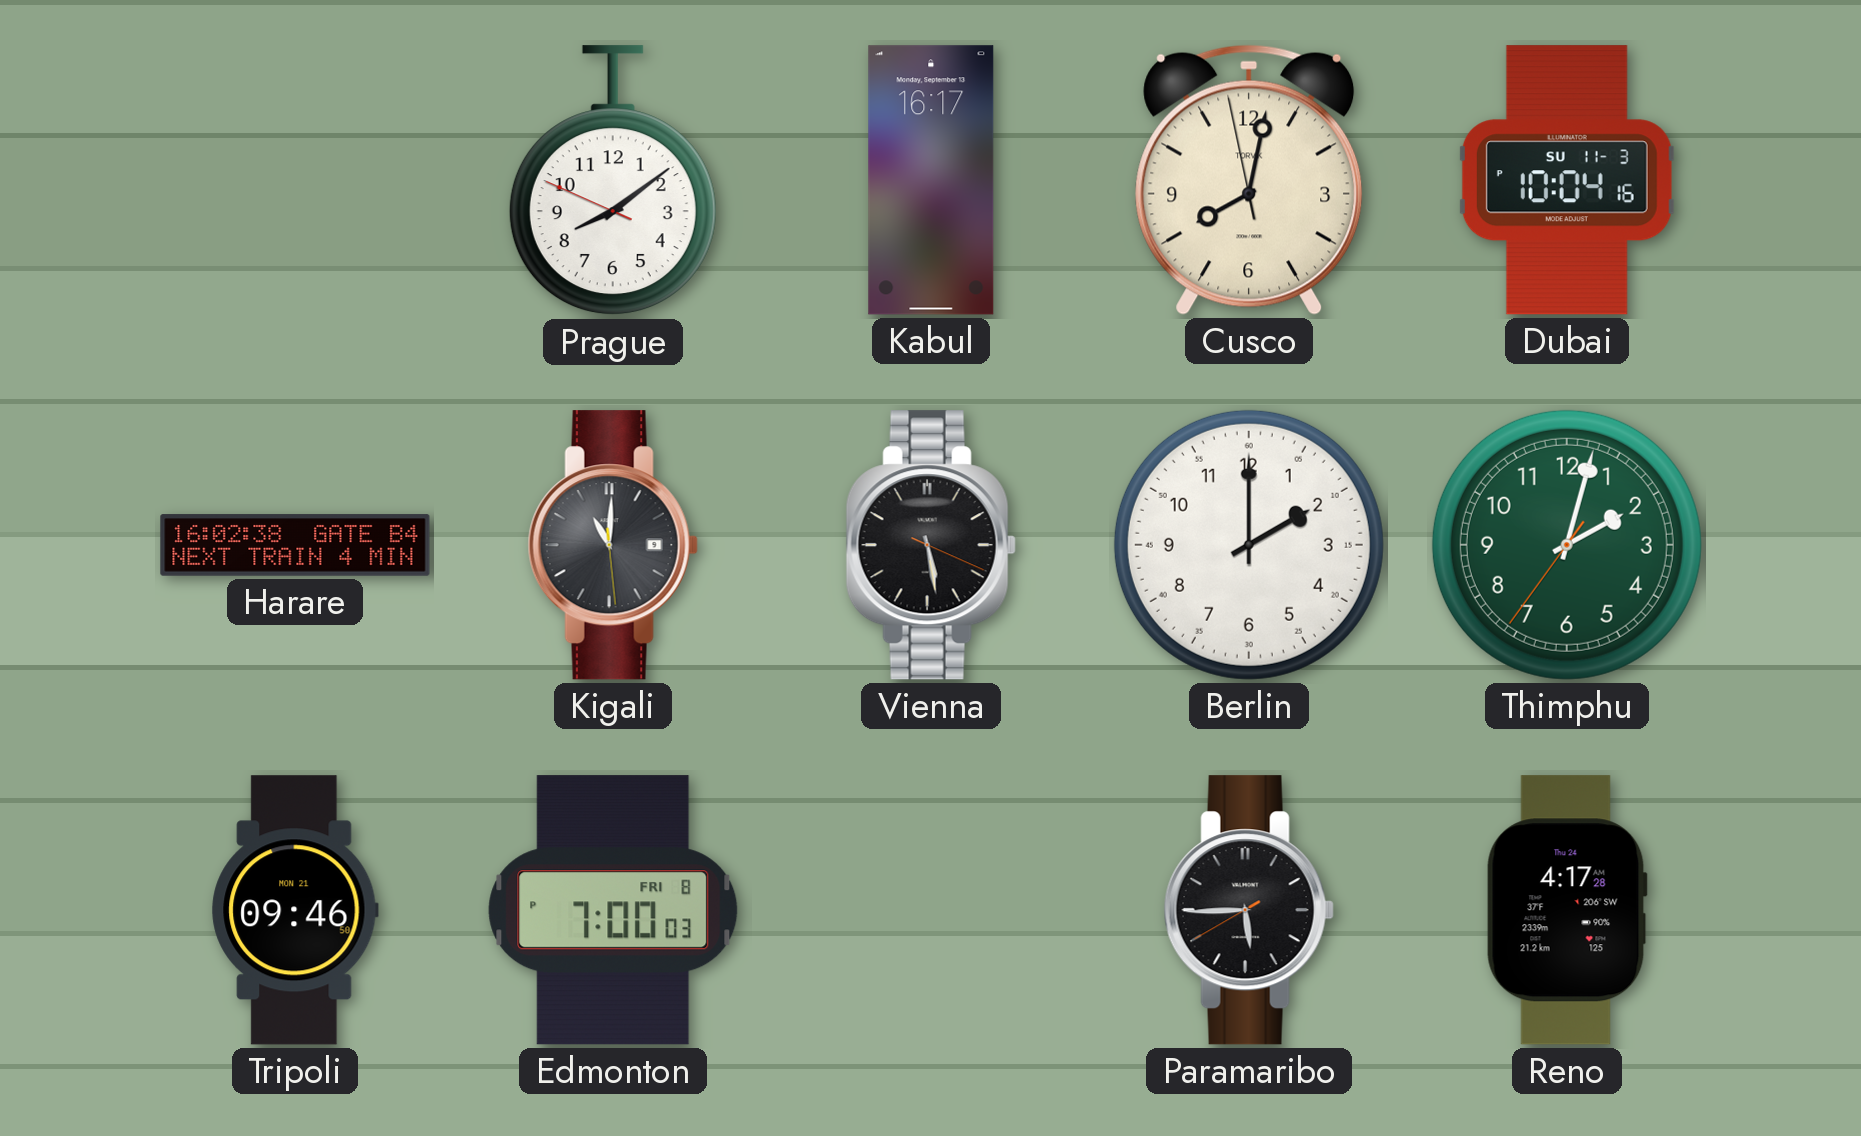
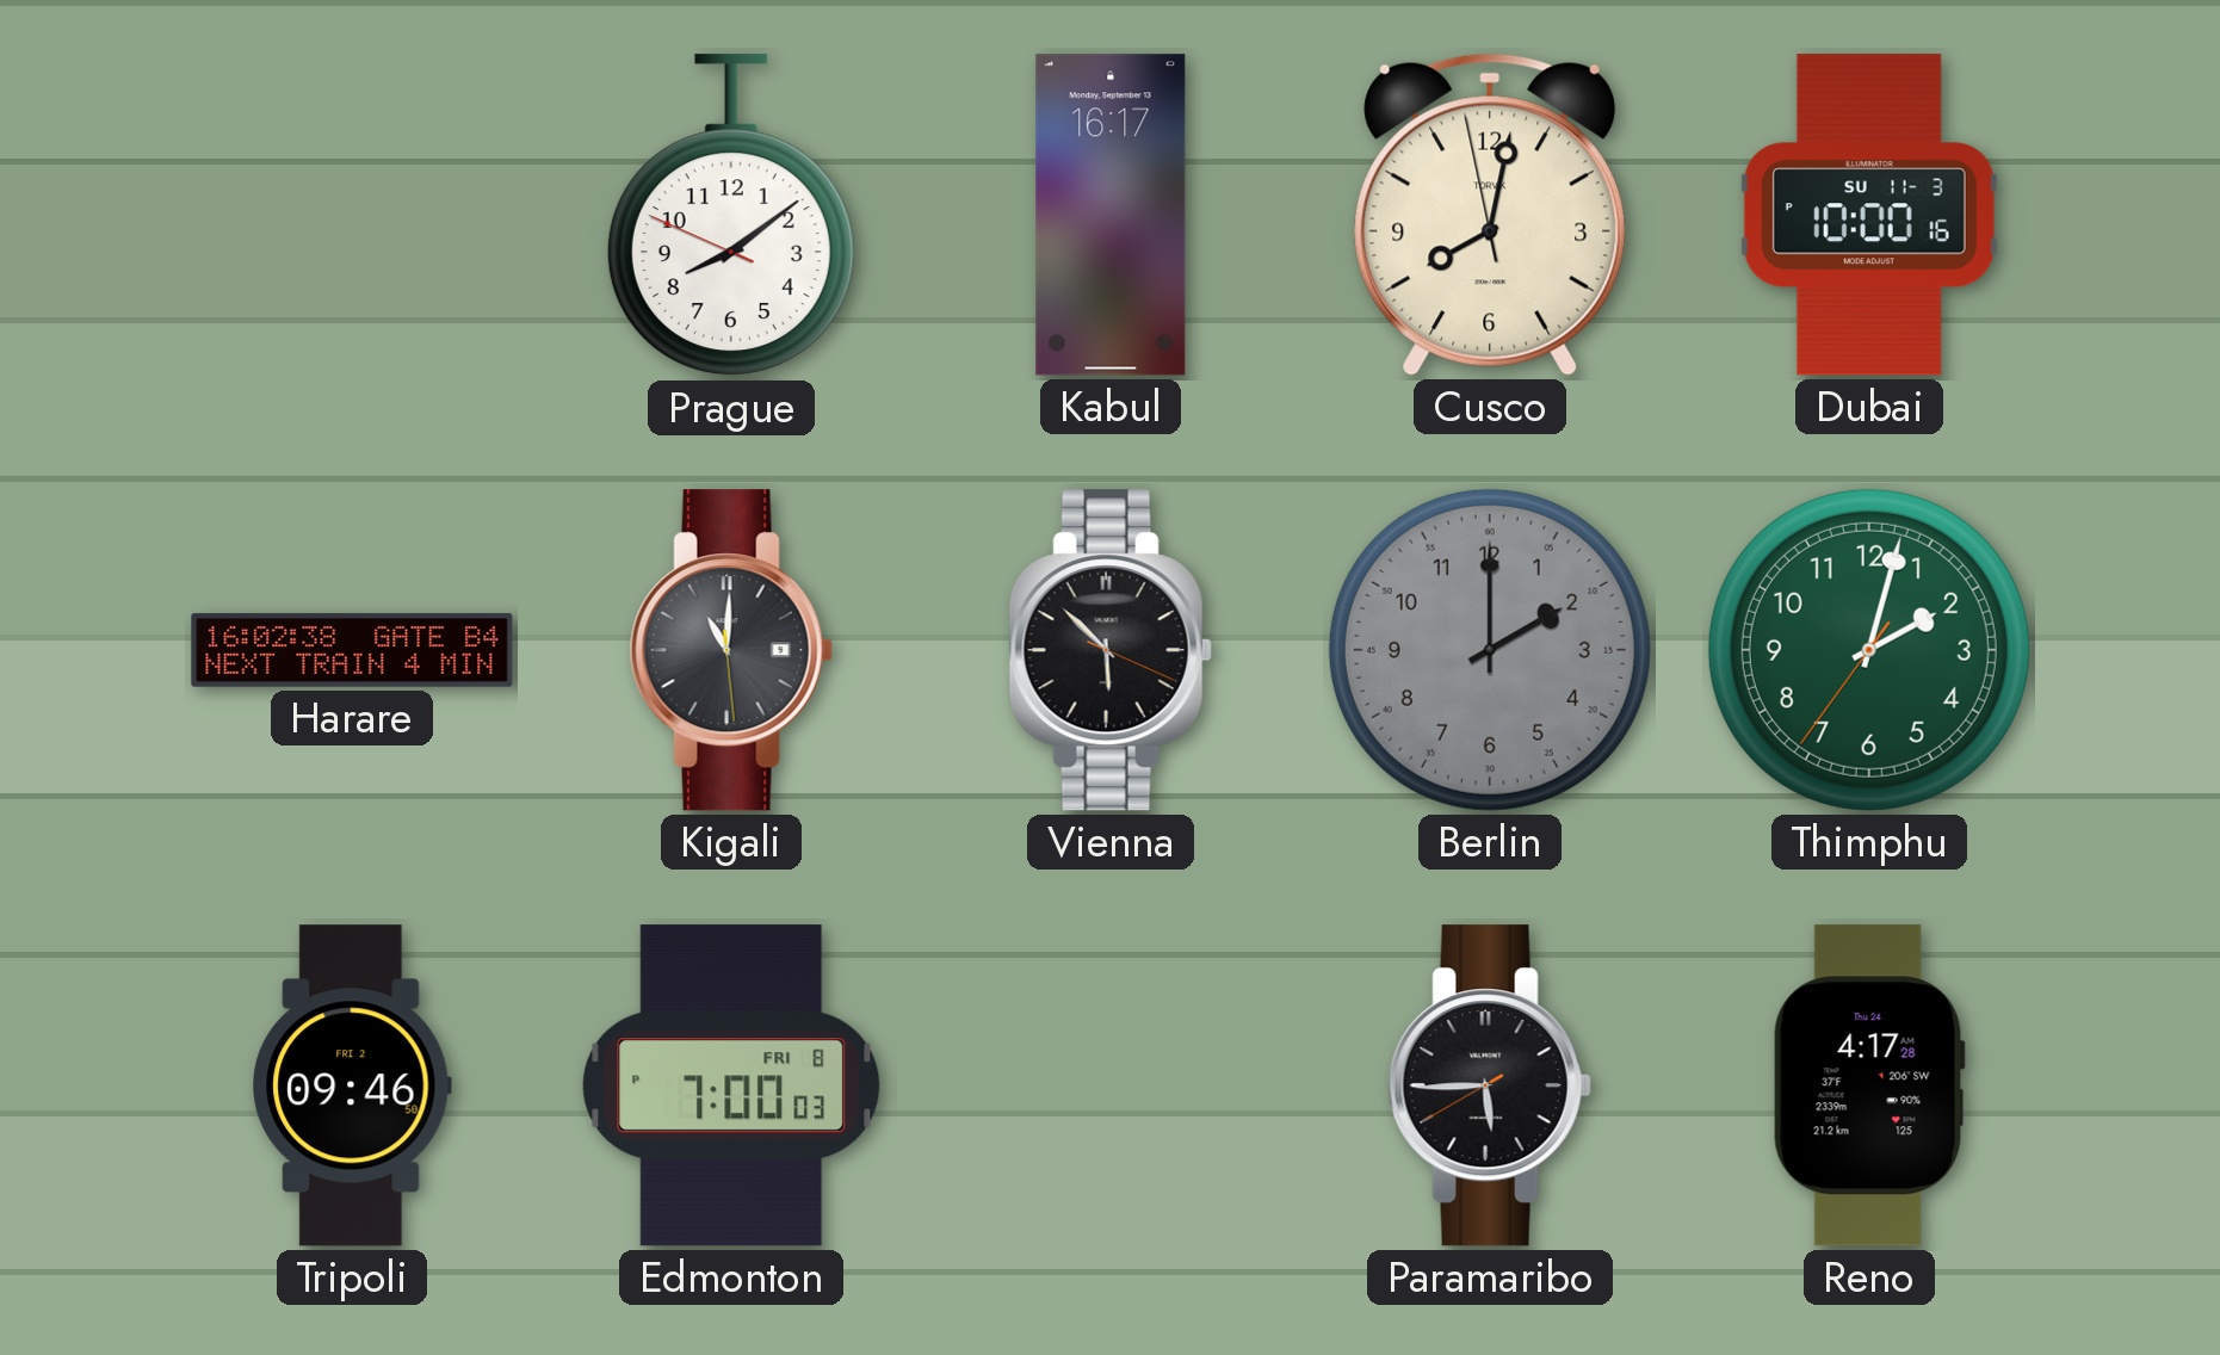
Dubai: 10:04 -> 10:00 (1869, 215)
Vienna: 5:28 -> 5:52 (1111, 650)
Berlin dial: white -> grey (1490, 650)
Tripoli date: MON 21 -> FRI 2 (352, 1085)
